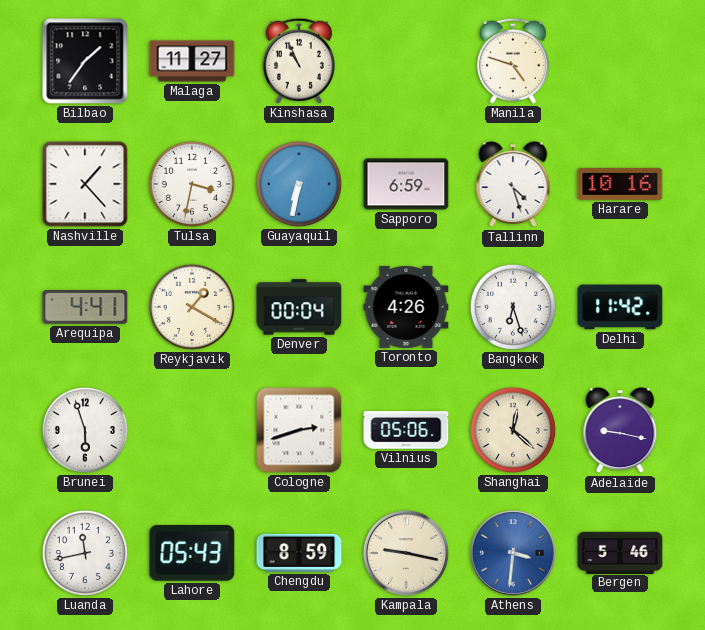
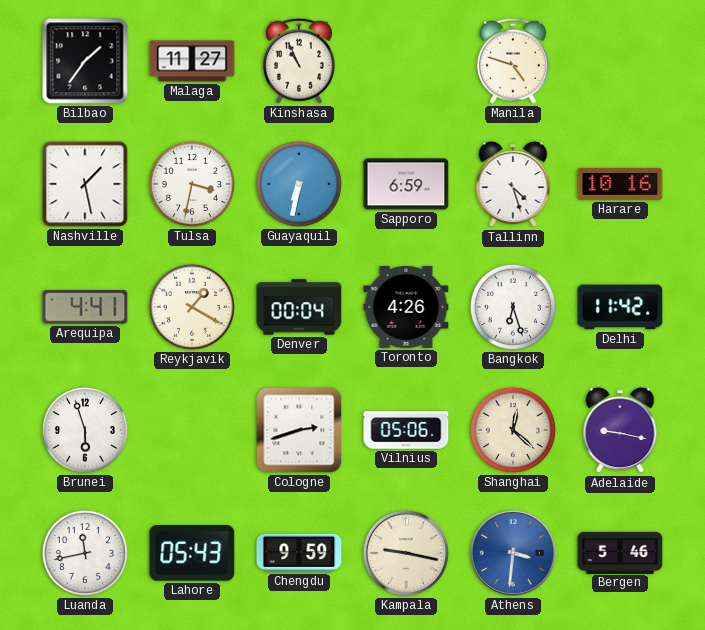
Nashville: 1:23 -> 1:28 (85, 184)
Chengdu: 8:59 -> 9:59 (299, 553)
